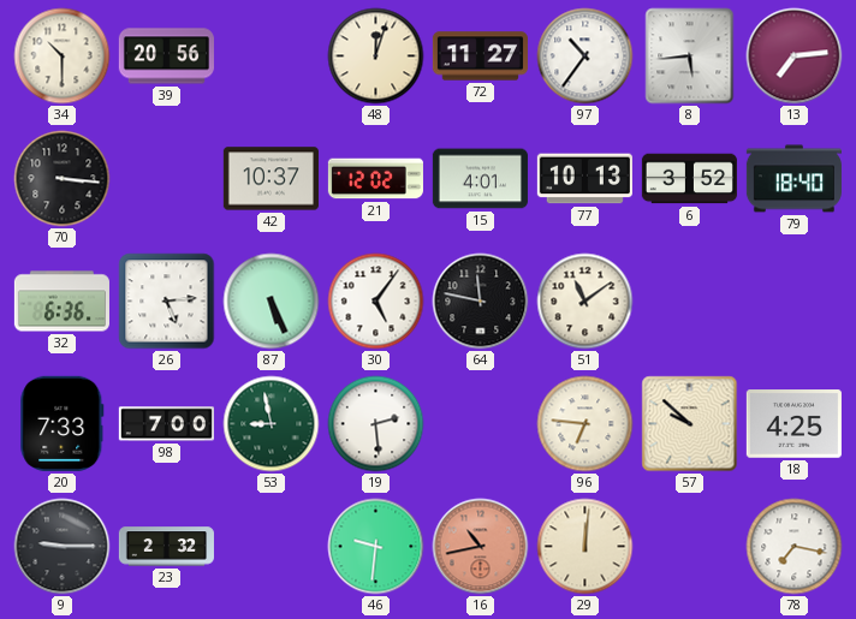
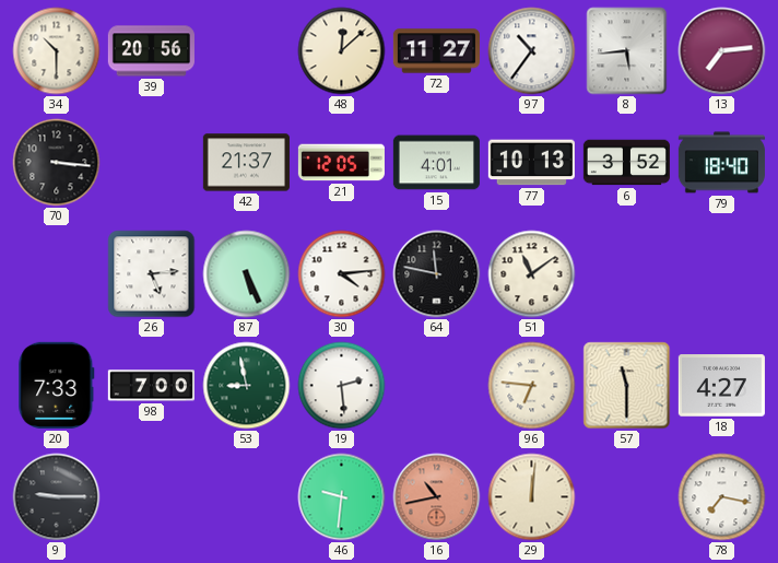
48: 12:03 -> 12:08 (342, 51)
42: 10:37 -> 21:37 (246, 163)
21: 12:02 -> 12:05 (341, 163)
32: 6:36 -> none (61, 302)
30: 5:06 -> 4:14 (342, 274)
57: 9:52 -> 11:30 (627, 386)
18: 4:25 -> 4:27 (721, 386)
23: 2:32 -> none (166, 547)
